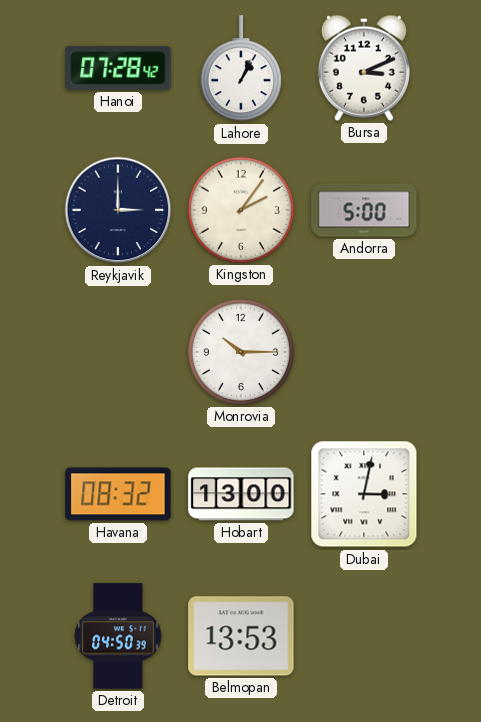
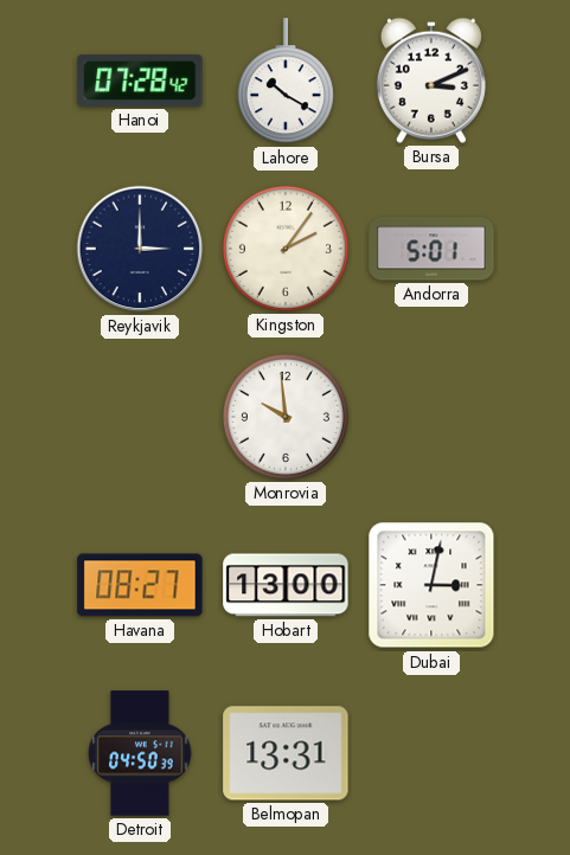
Lahore: 1:04 -> 10:20 (286, 82)
Andorra: 5:00 -> 5:01 (431, 249)
Monrovia: 10:15 -> 9:59 (286, 417)
Havana: 08:32 -> 08:27 (140, 585)
Belmopan: 13:53 -> 13:31 (286, 753)
